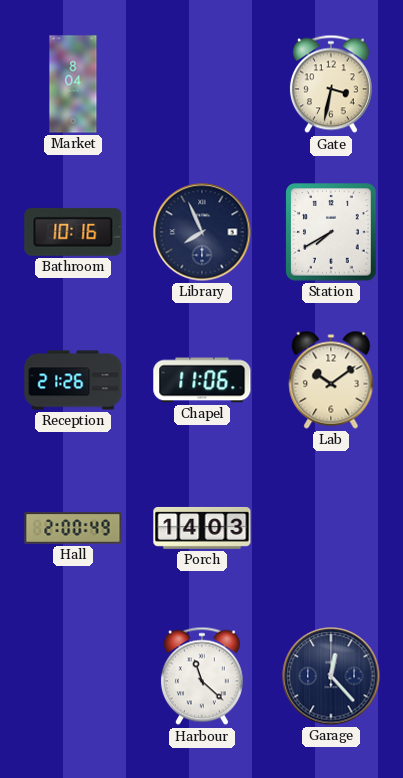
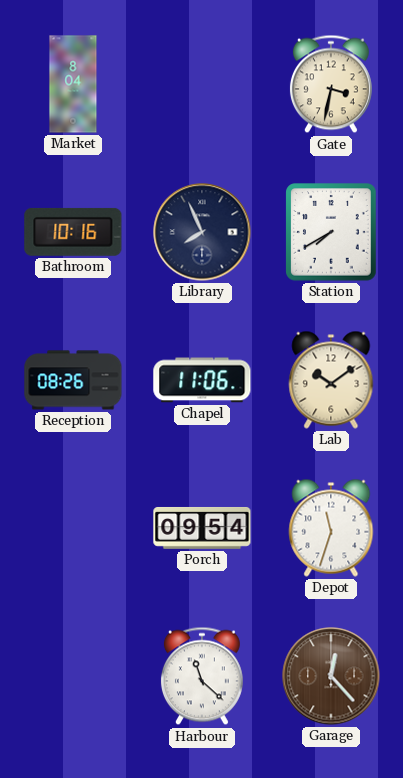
Reception: 21:26 -> 08:26 (73, 380)
Hall: 2:00 -> none (73, 528)
Porch: 14:03 -> 09:54 (202, 528)
Depot: none -> 11:33 (331, 528)
Garage dial: navy -> brown (331, 676)
